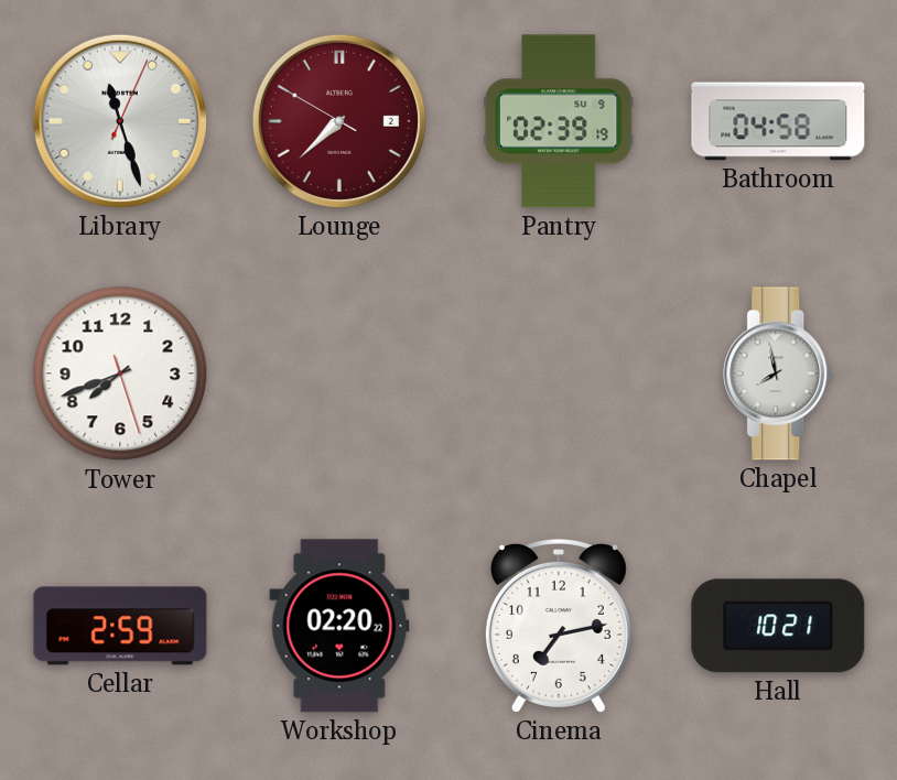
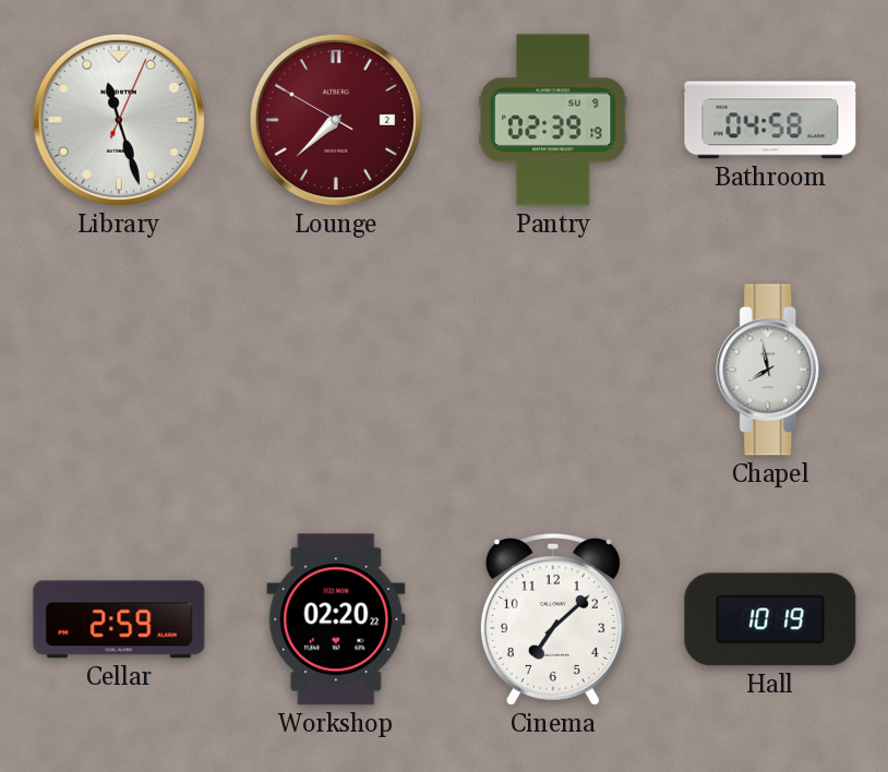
Tower: 7:41 -> none (120, 373)
Cinema: 7:13 -> 7:08 (553, 619)
Hall: 10:21 -> 10:19 (770, 619)
